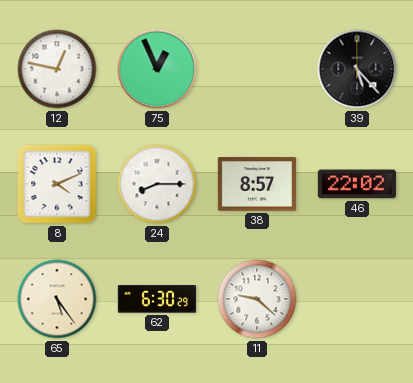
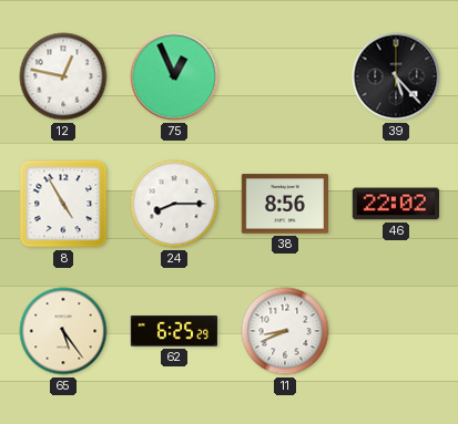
8: 4:11 -> 4:55 (63, 204)
38: 8:57 -> 8:56 (284, 204)
62: 6:30 -> 6:25 (173, 331)
11: 9:22 -> 8:41 (285, 331)
